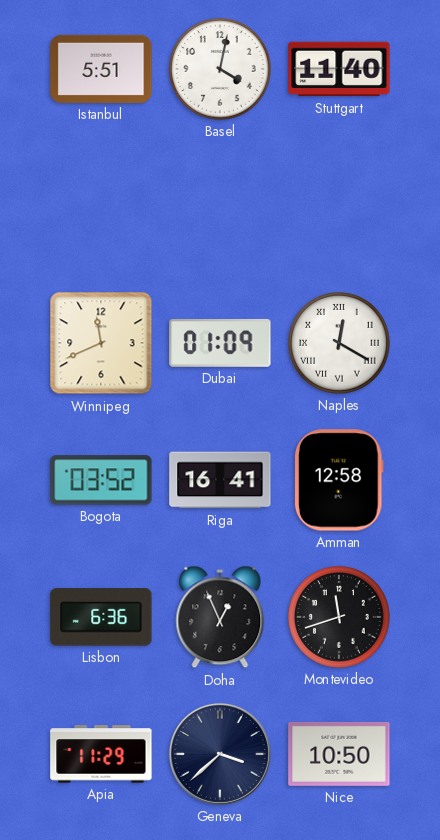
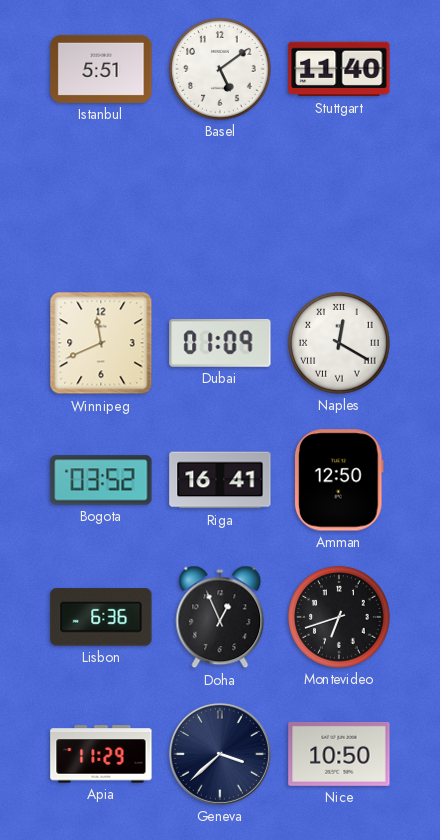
Basel: 4:02 -> 5:09 (220, 69)
Amman: 12:58 -> 12:50 (339, 480)
Montevideo: 11:42 -> 6:42 (339, 617)
